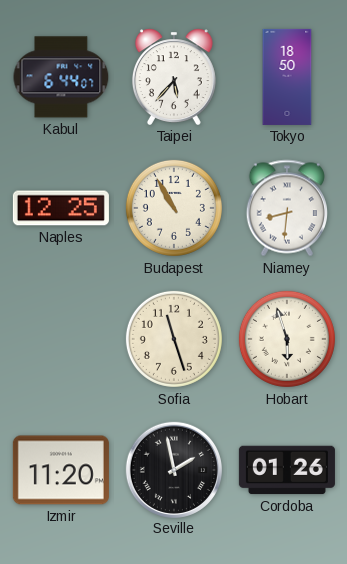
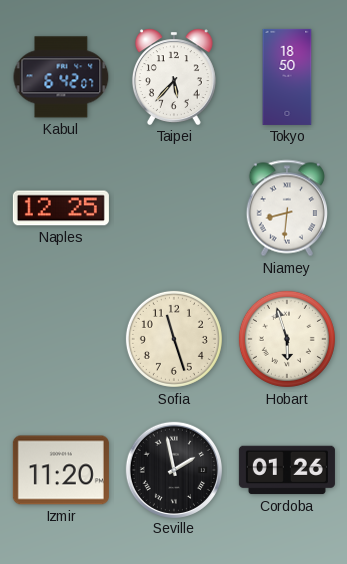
Kabul: 6:44 -> 6:42 (61, 77)
Budapest: 10:55 -> none (174, 208)
